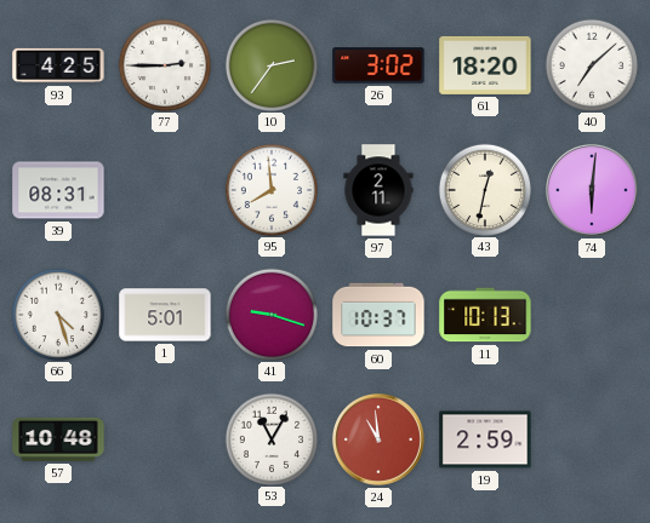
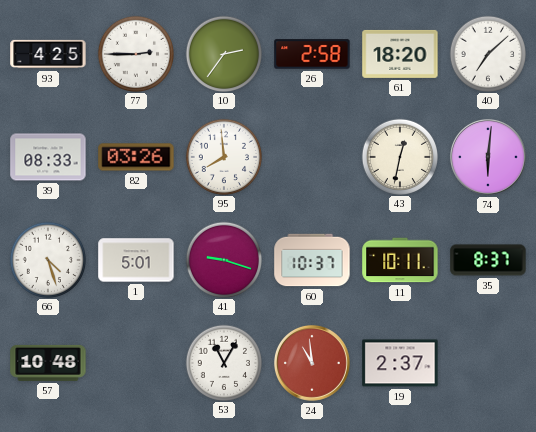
26: 3:02 -> 2:58 (312, 54)
39: 08:31 -> 08:33 (48, 157)
82: none -> 03:26 (136, 157)
97: 2:11 -> none (378, 190)
11: 10:13 -> 10:11 (400, 260)
35: none -> 8:37 (488, 260)
19: 2:59 -> 2:37 (400, 363)
